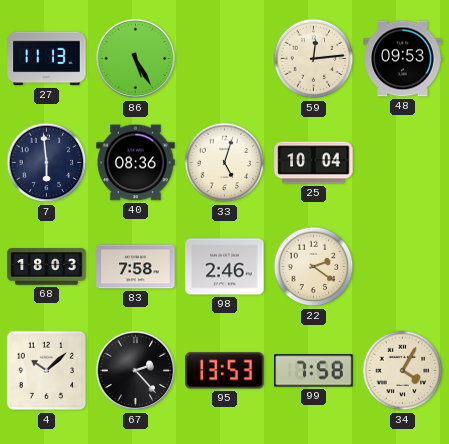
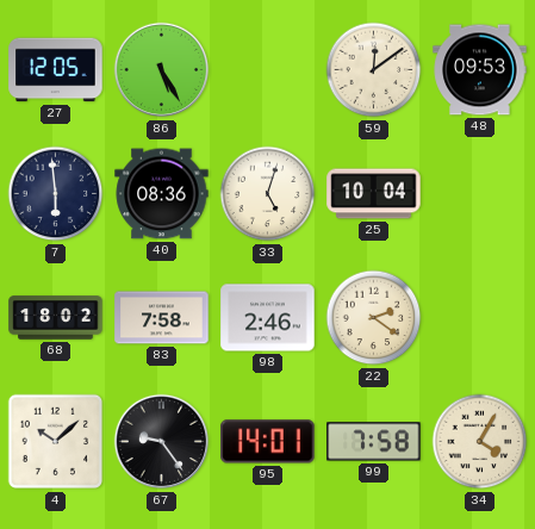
27: 11:13 -> 12:05 (56, 70)
59: 12:14 -> 12:09 (374, 70)
68: 18:03 -> 18:02 (56, 318)
67: 2:23 -> 9:24 (162, 442)
95: 13:53 -> 14:01 (268, 442)
